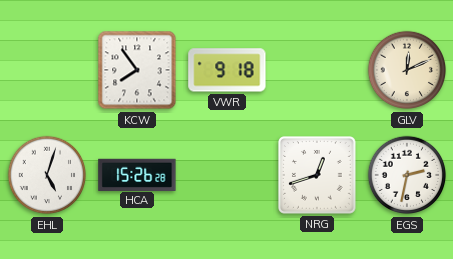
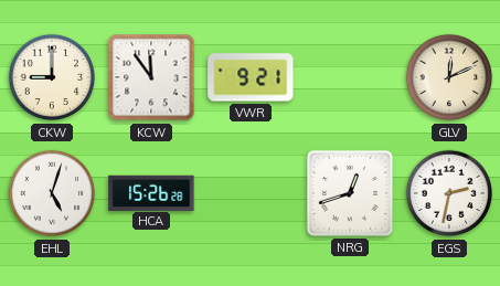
CKW: none -> 9:00 (52, 77)
KCW: 7:54 -> 11:54 (151, 77)
VWR: 9:18 -> 9:21 (251, 77)
